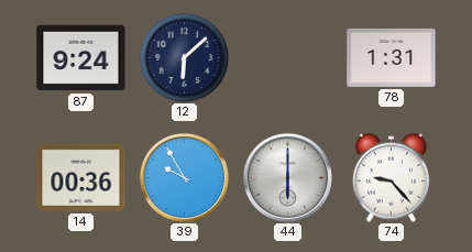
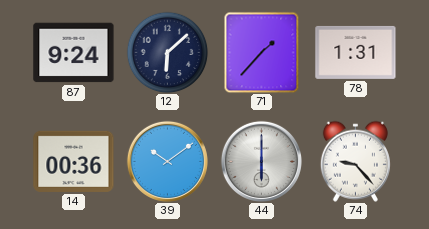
71: none -> 1:37 (262, 52)
39: 9:55 -> 10:09 (167, 161)
